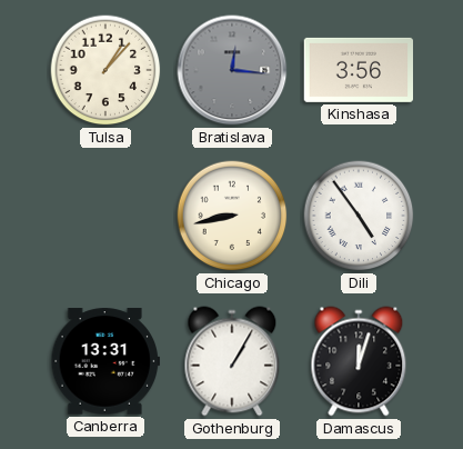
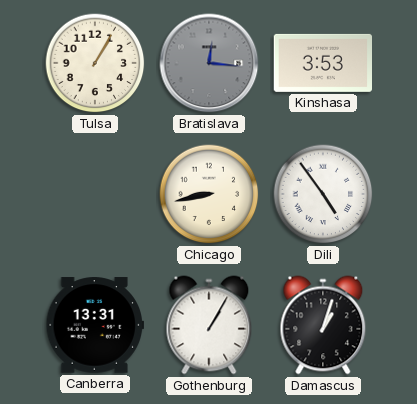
Tulsa: 1:07 -> 1:05 (95, 63)
Kinshasa: 3:56 -> 3:53 (323, 63)
Damascus: 12:03 -> 1:03 (323, 325)
